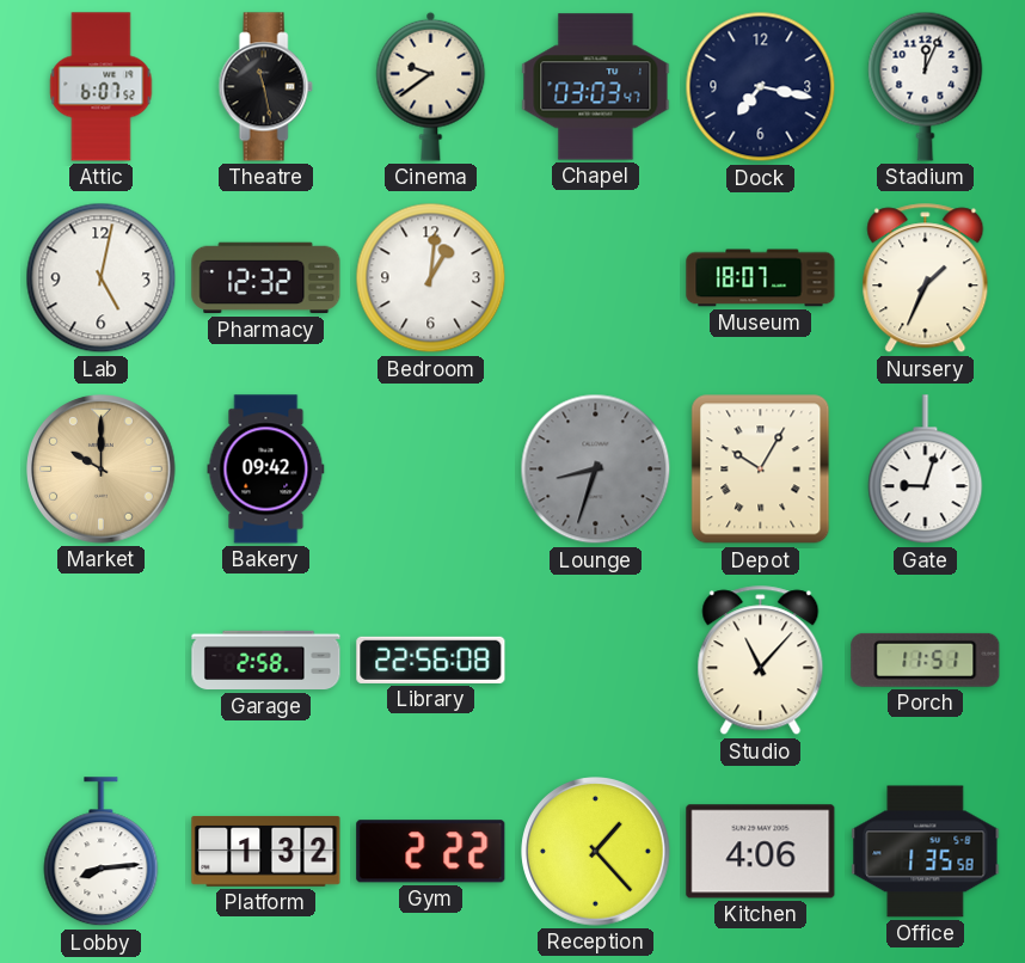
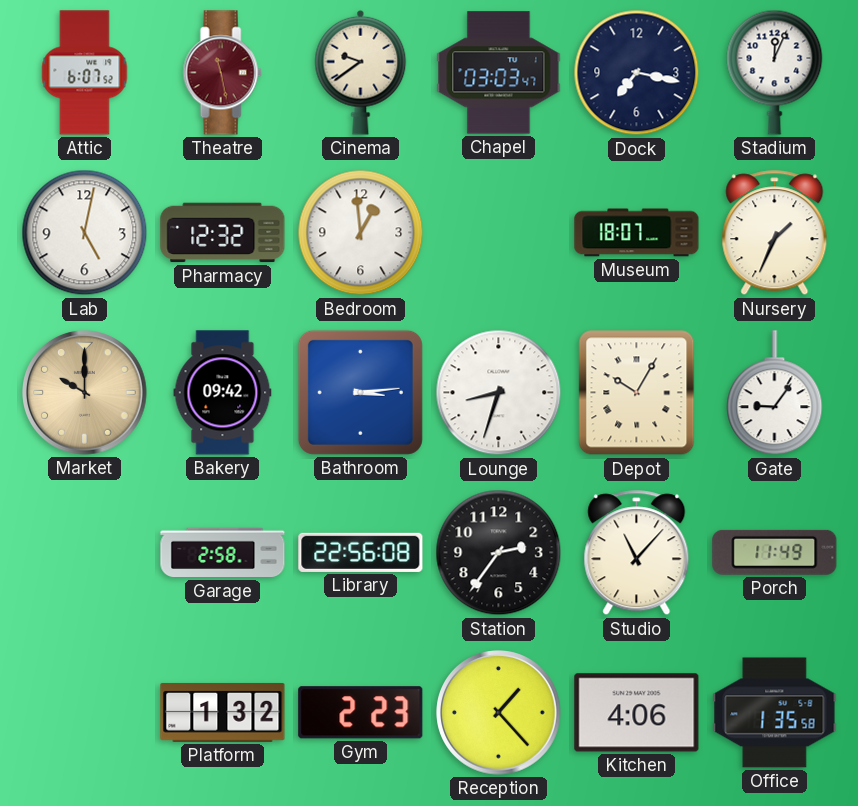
Theatre dial: black -> burgundy (222, 73)
Bedroom: 1:01 -> 12:59 (361, 233)
Bathroom: none -> 3:14 (360, 392)
Lounge dial: grey -> white (499, 393)
Gate: 9:03 -> 9:06 (775, 393)
Station: none -> 2:36 (499, 553)
Porch: 11:51 -> 11:49 (775, 552)
Lobby: 8:14 -> none (102, 852)
Gym: 2:22 -> 2:23 (361, 713)
